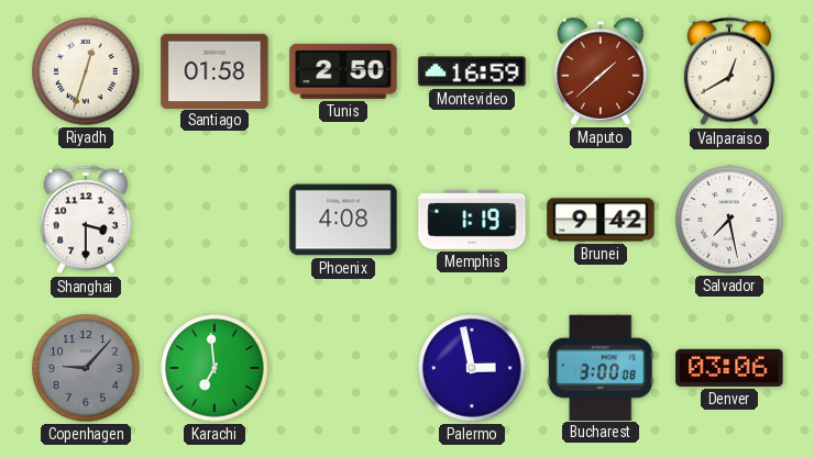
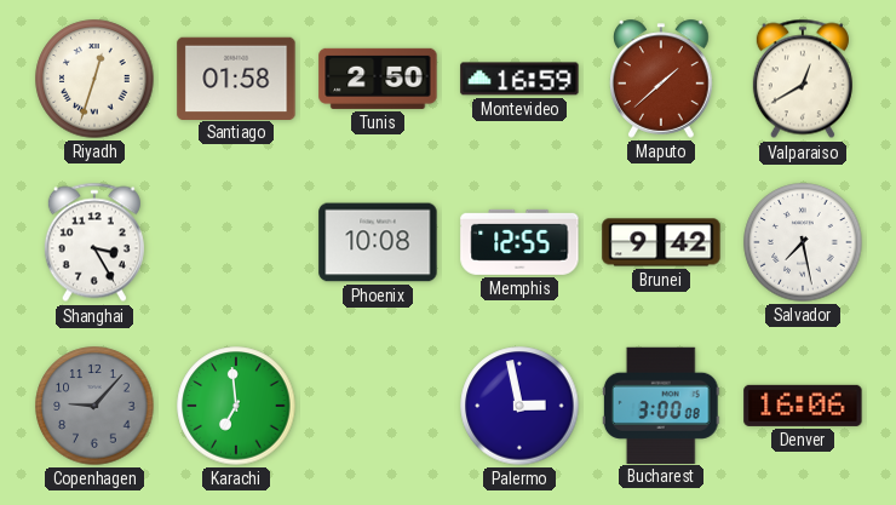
Shanghai: 3:30 -> 3:25 (94, 242)
Phoenix: 4:08 -> 10:08 (378, 242)
Memphis: 1:19 -> 12:55 (519, 242)
Denver: 03:06 -> 16:06 (803, 406)
